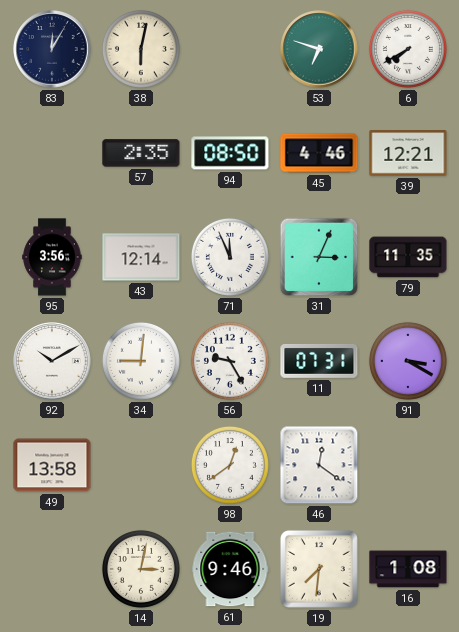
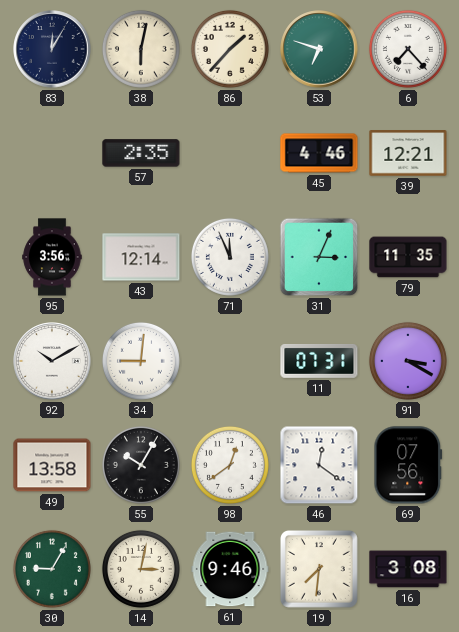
86: none -> 1:37 (230, 49)
6: 7:40 -> 7:23 (408, 49)
94: 08:50 -> none (230, 153)
56: 9:25 -> none (230, 361)
55: none -> 10:05 (141, 465)
69: none -> 07:56 (408, 465)
30: none -> 9:05 (52, 569)
16: 1:08 -> 3:08 (408, 569)
